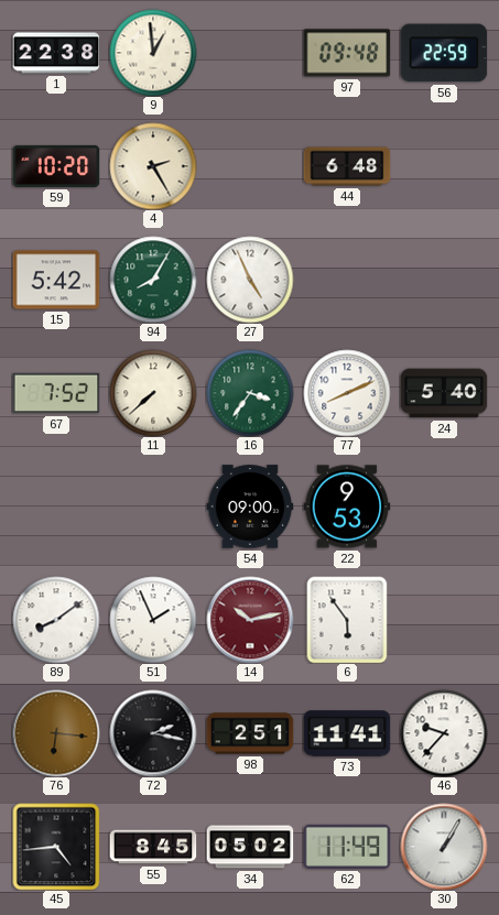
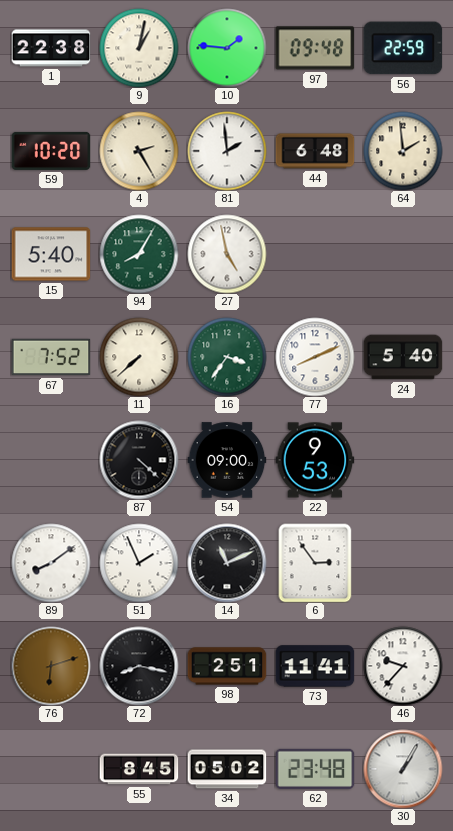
9: 12:59 -> 1:02 (139, 48)
10: none -> 1:46 (227, 48)
81: none -> 1:59 (227, 151)
64: none -> 1:59 (403, 151)
15: 5:42 -> 5:40 (51, 254)
27: 4:56 -> 4:58 (227, 254)
87: none -> 4:22 (139, 460)
14: 10:13 -> 11:11 (227, 563)
14 dial: burgundy -> black (227, 563)
6: 5:54 -> 2:54 (315, 563)
76: 6:16 -> 6:12 (51, 666)
72: 2:17 -> 8:17 (139, 666)
45: 4:44 -> none (56, 847)
62: 11:49 -> 23:48 (315, 769)
